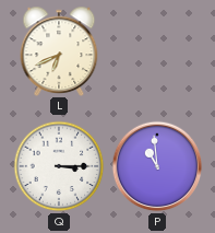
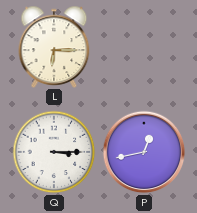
L: 6:41 -> 6:15 (54, 46)
P: 10:59 -> 12:43 (144, 152)
